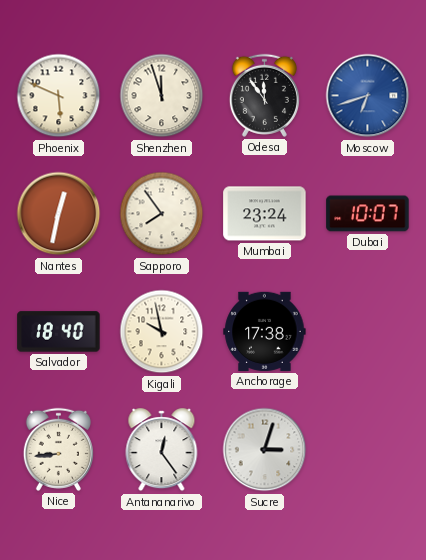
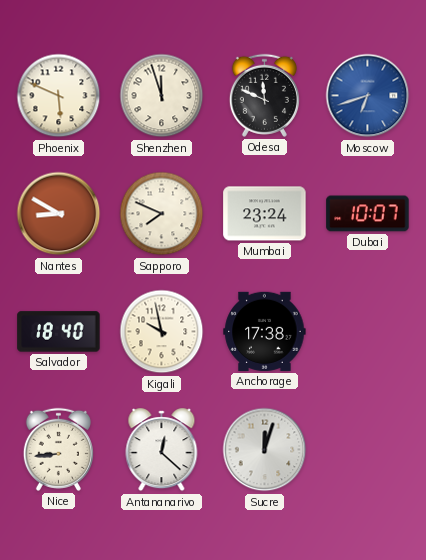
Odesa: 11:54 -> 11:49 (264, 95)
Nantes: 12:32 -> 8:50 (59, 214)
Sapporo: 7:54 -> 7:49 (162, 214)
Antananarivo: 12:24 -> 12:22 (162, 450)
Sucre: 3:03 -> 12:03 (265, 450)
